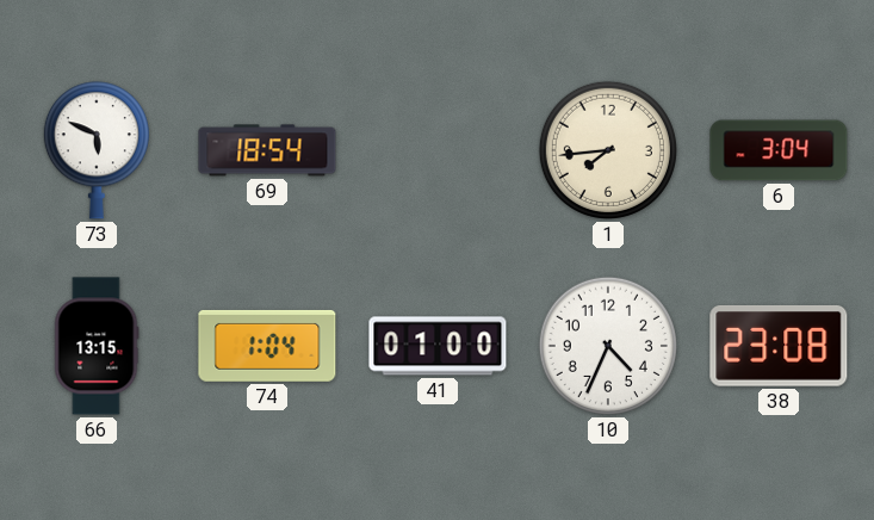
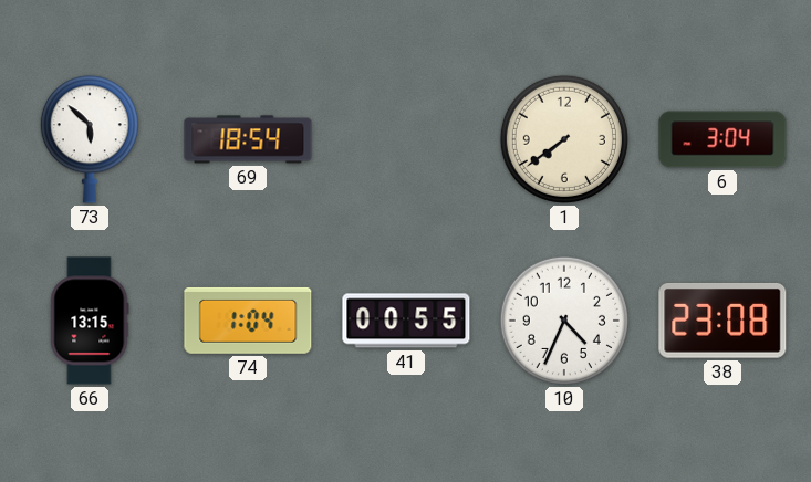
73: 5:49 -> 5:52 (90, 139)
1: 7:44 -> 7:39 (564, 139)
41: 01:00 -> 00:55 (406, 321)
